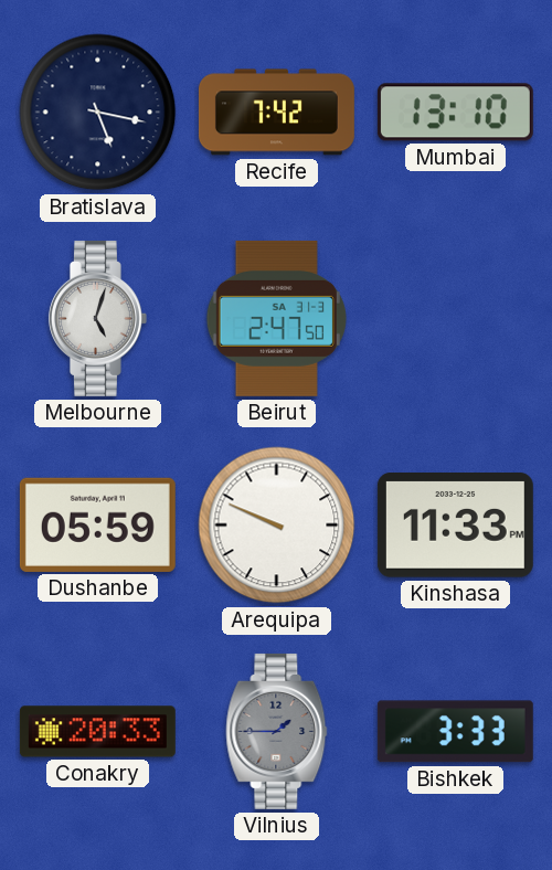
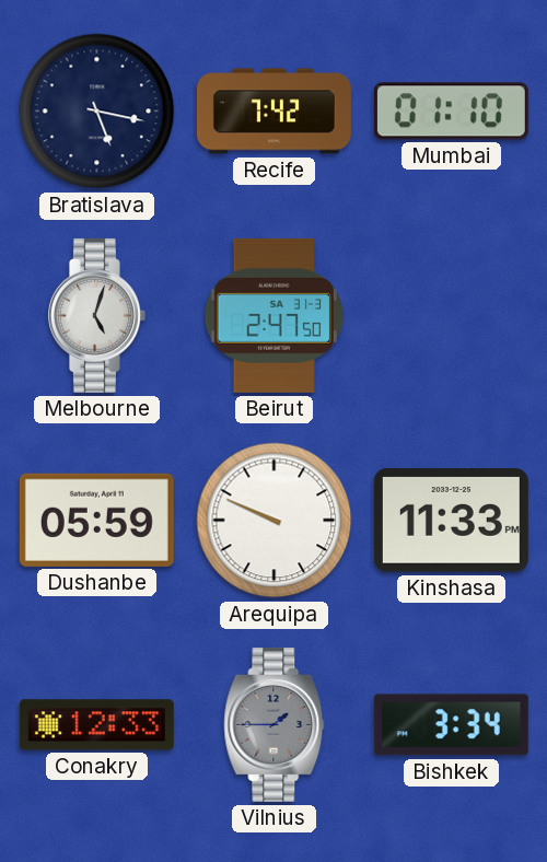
Mumbai: 13:10 -> 01:10 (451, 112)
Conakry: 20:33 -> 12:33 (96, 725)
Bishkek: 3:33 -> 3:34 (451, 725)
